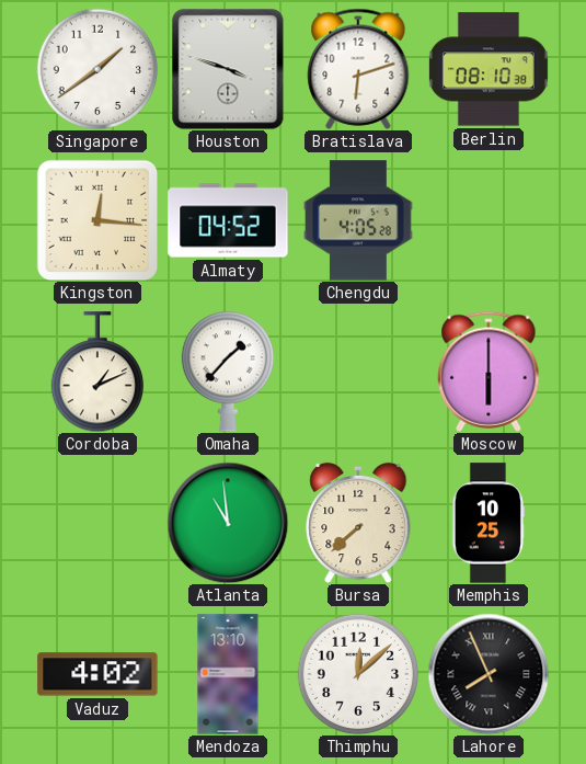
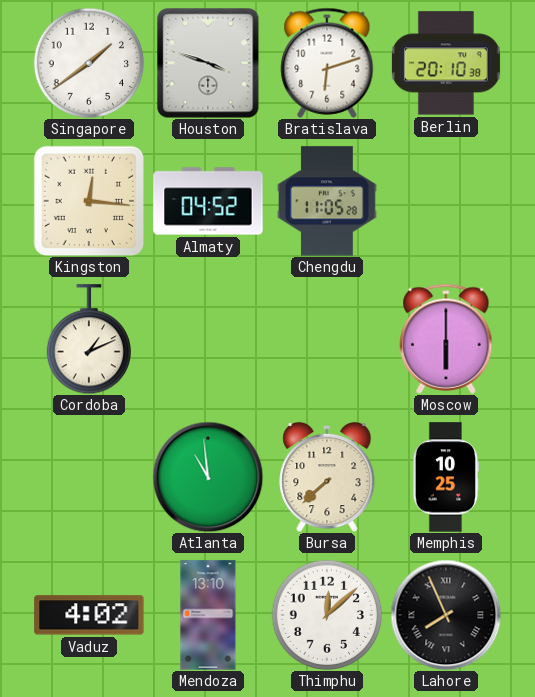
Berlin: 08:10 -> 20:10 (446, 63)
Chengdu: 4:05 -> 11:05 (328, 201)
Omaha: 1:37 -> none (227, 372)
